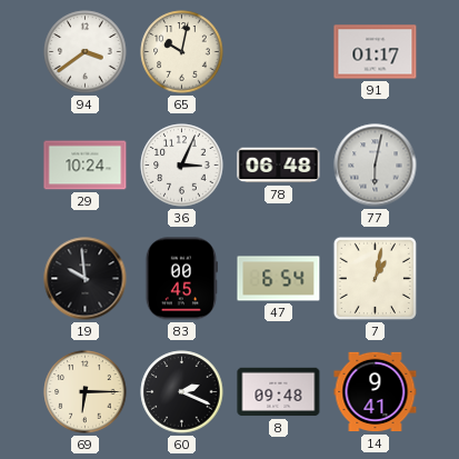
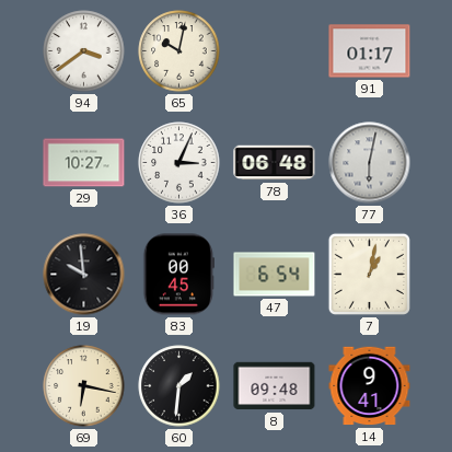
29: 10:24 -> 10:27 (84, 163)
69: 6:15 -> 6:17 (84, 386)
60: 2:19 -> 1:31 (179, 386)
